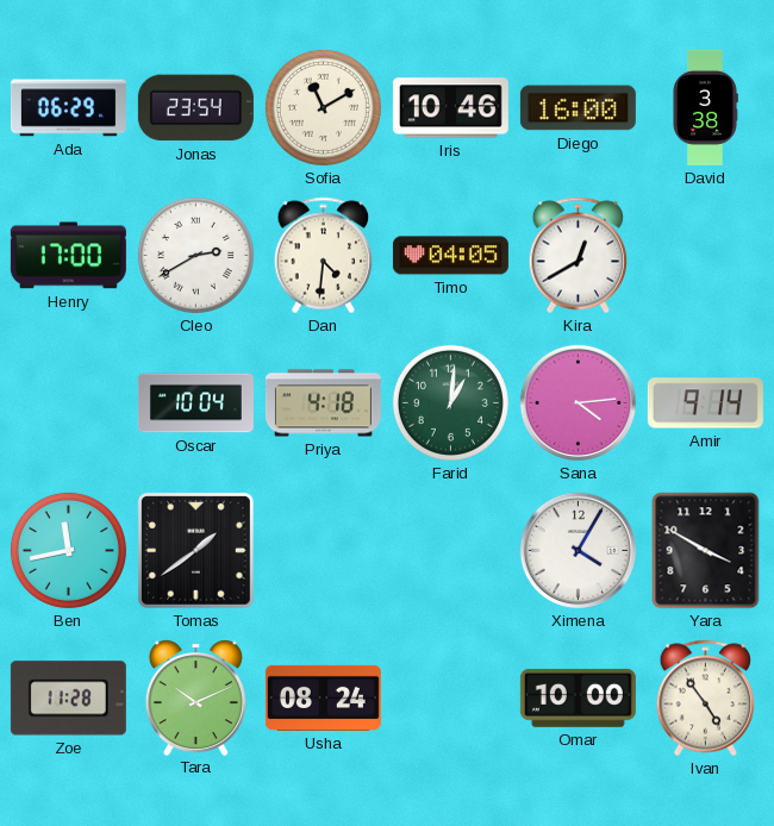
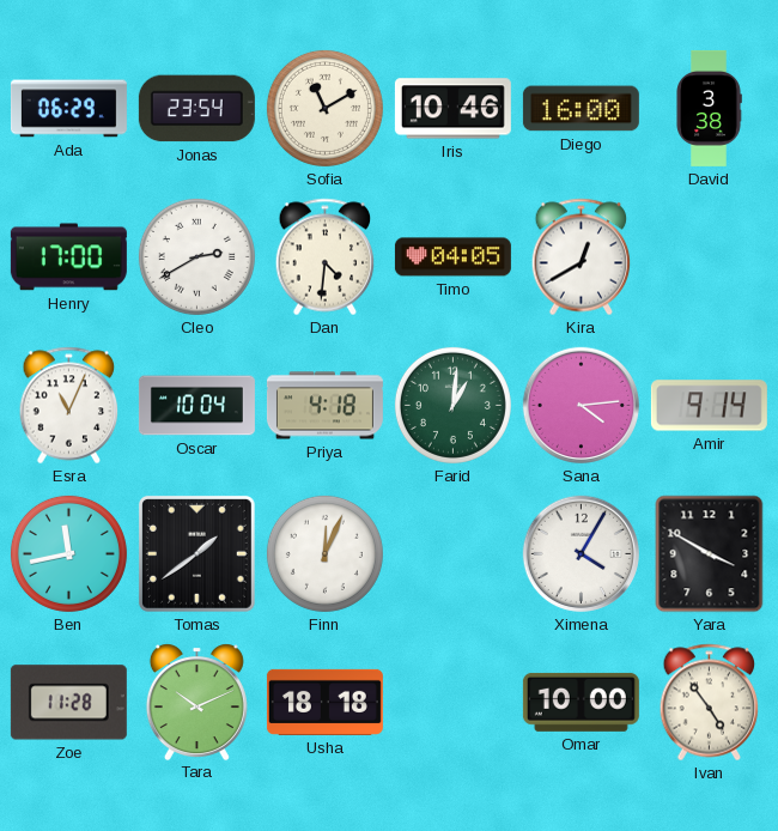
Esra: none -> 11:04 (69, 406)
Finn: none -> 12:04 (324, 553)
Usha: 08:24 -> 18:18 (324, 702)
